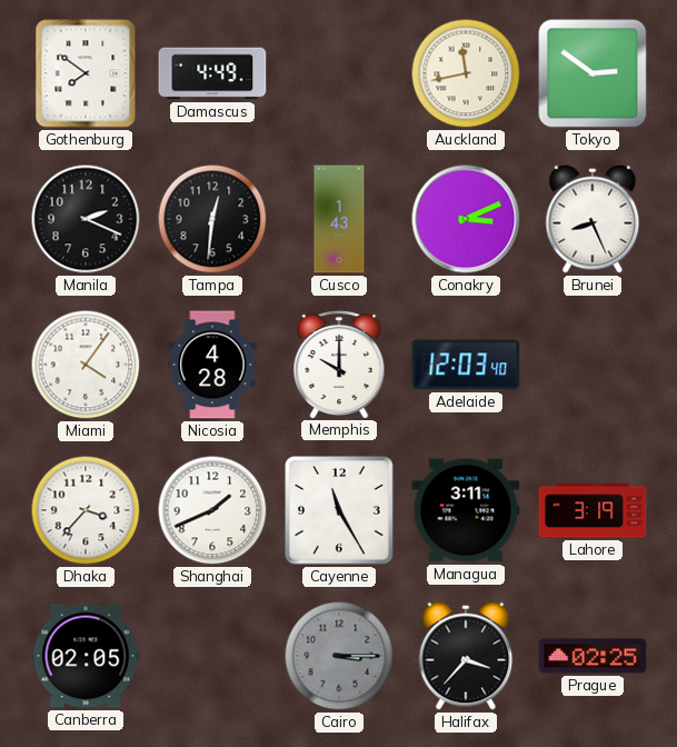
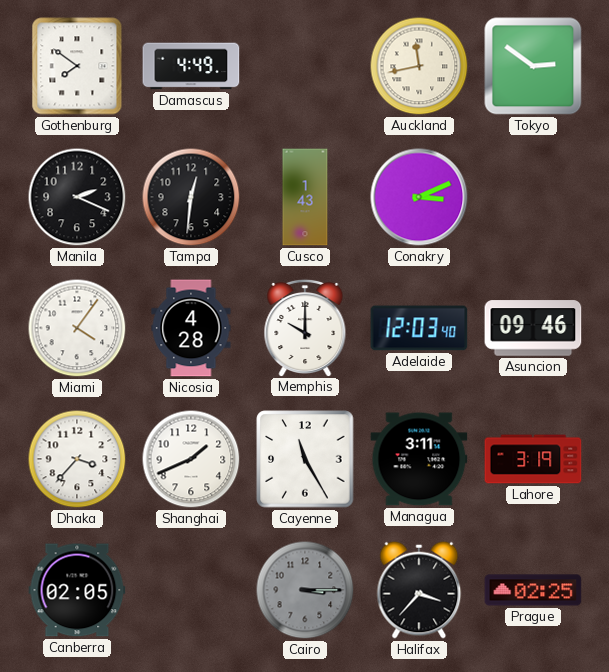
Brunei: 8:26 -> none (593, 219)
Asuncion: none -> 09:46 (533, 328)
